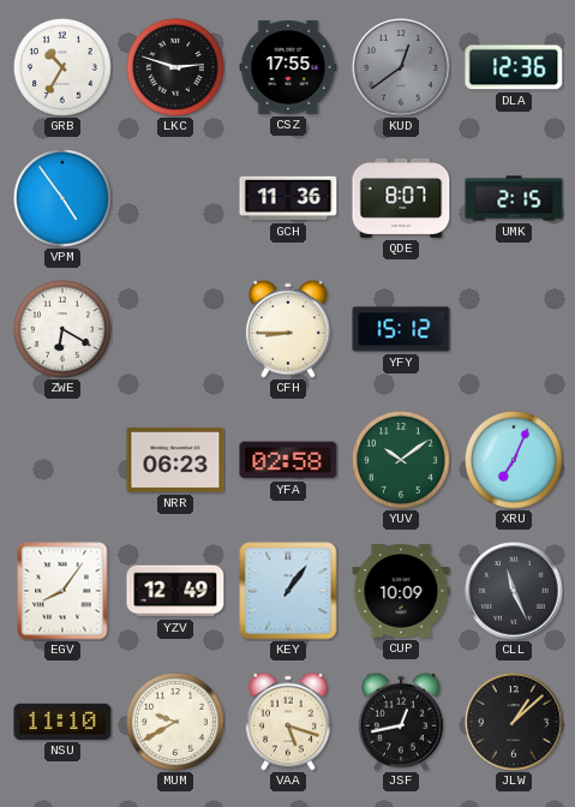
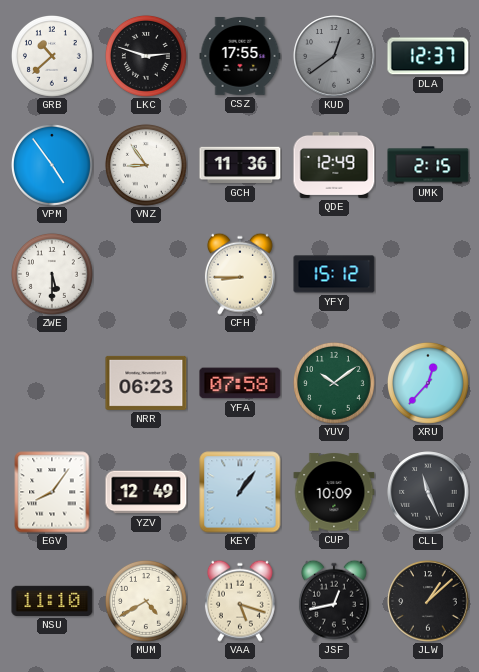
GRB: 10:35 -> 10:38 (52, 56)
DLA: 12:36 -> 12:37 (428, 56)
VNZ: none -> 8:54 (146, 165)
QDE: 8:07 -> 12:49 (334, 165)
ZWE: 6:20 -> 5:30 (52, 274)
YFA: 02:58 -> 07:58 (240, 383)
XRU: 7:04 -> 12:37 (428, 383)
MUM: 9:40 -> 4:40 (146, 601)
